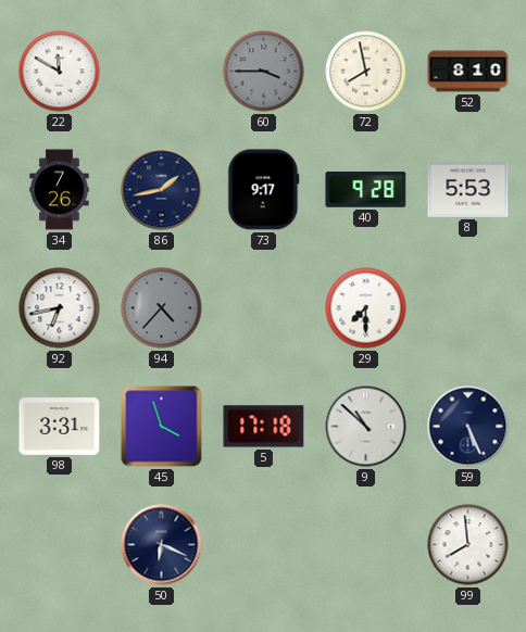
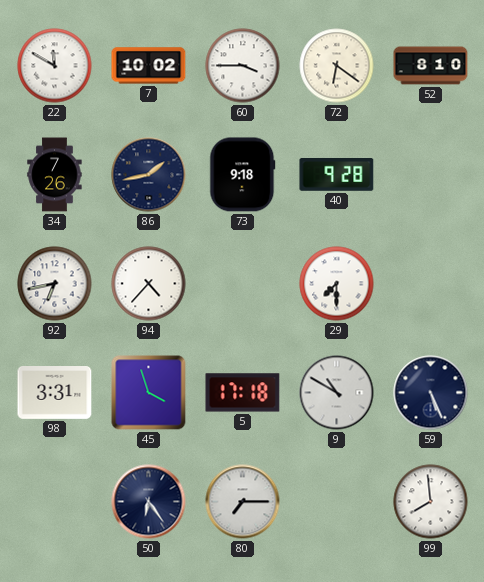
7: none -> 10:02 (149, 66)
60 dial: grey -> white (243, 66)
72: 7:58 -> 6:21 (337, 66)
73: 9:17 -> 9:18 (243, 175)
8: 5:53 -> none (468, 190)
94 dial: grey -> white (149, 284)
9: 10:52 -> 10:50 (337, 393)
50: 6:19 -> 6:24 (149, 502)
80: none -> 7:15 (243, 502)
